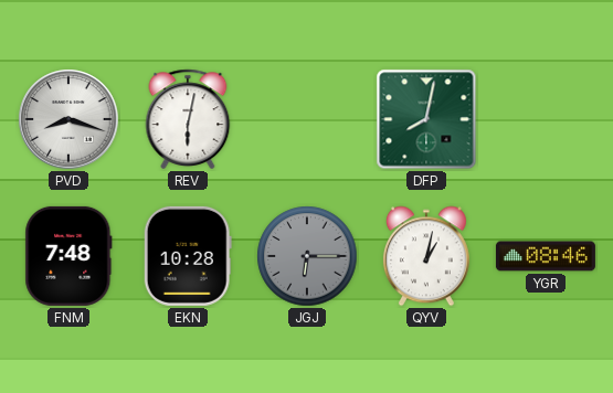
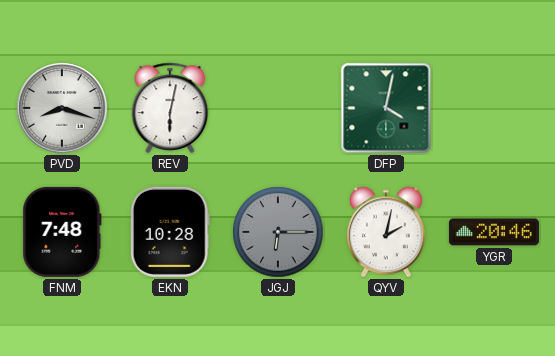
DFP: 8:02 -> 4:02 (386, 108)
QYV: 1:02 -> 2:02 (386, 232)
YGR: 08:46 -> 20:46 (494, 232)
